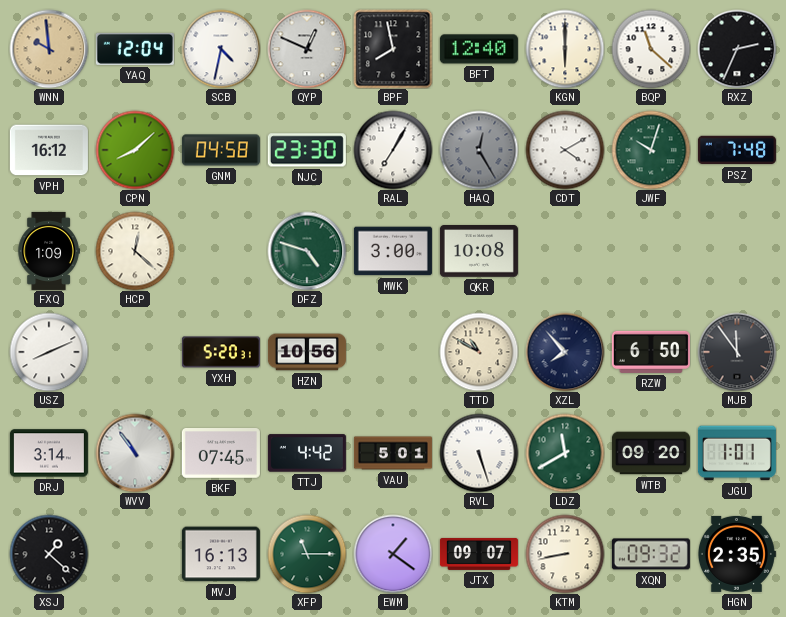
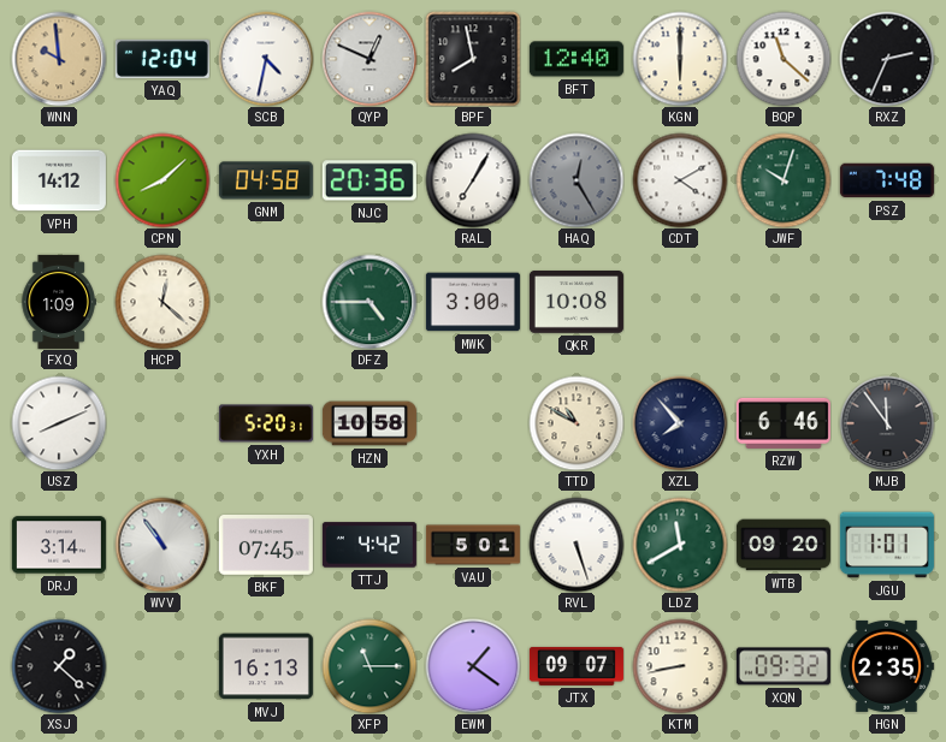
VPH: 16:12 -> 14:12 (59, 180)
NJC: 23:30 -> 20:36 (369, 180)
DFZ: 4:48 -> 4:45 (369, 302)
HZN: 10:56 -> 10:58 (369, 423)
RZW: 6:50 -> 6:46 (784, 423)
